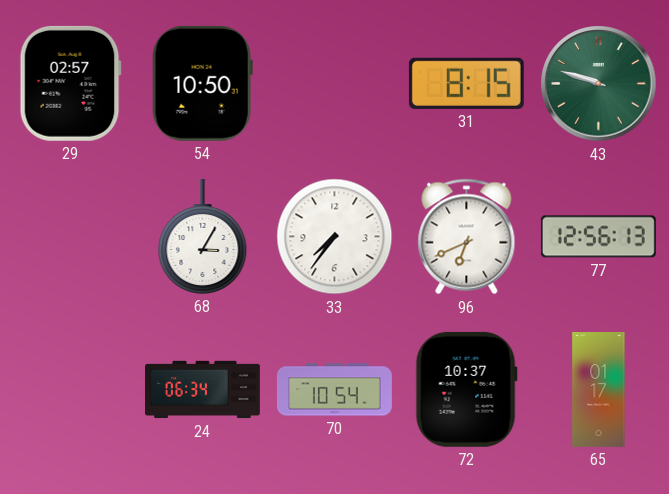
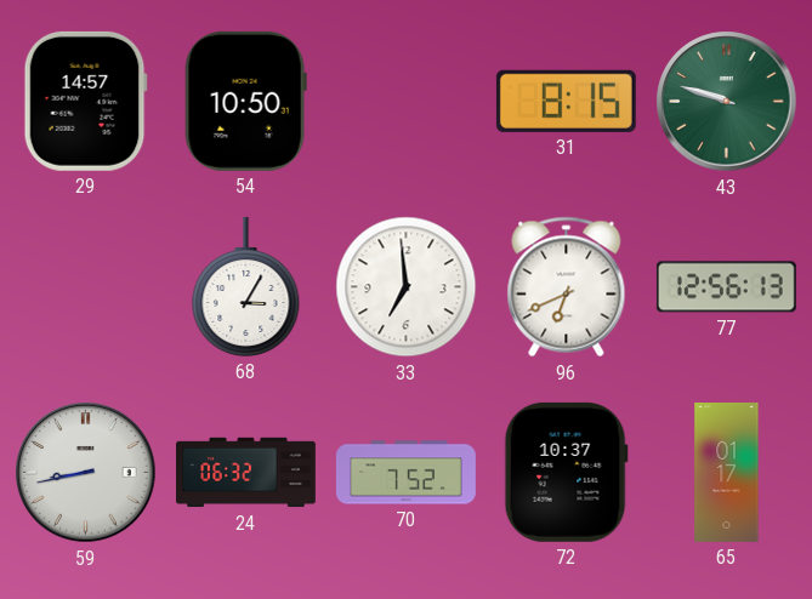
29: 02:57 -> 14:57 (85, 101)
33: 7:36 -> 6:59 (407, 287)
59: none -> 8:43 (86, 473)
24: 06:34 -> 06:32 (246, 473)
70: 10:54 -> 7:52 (407, 473)
